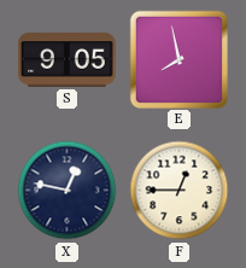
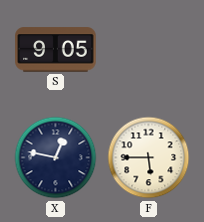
E: 7:58 -> none (178, 59)
F: 12:45 -> 5:45 (149, 158)
